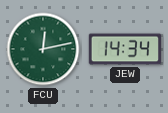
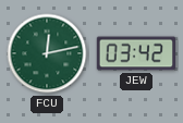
JEW: 14:34 -> 03:42 (136, 53)
